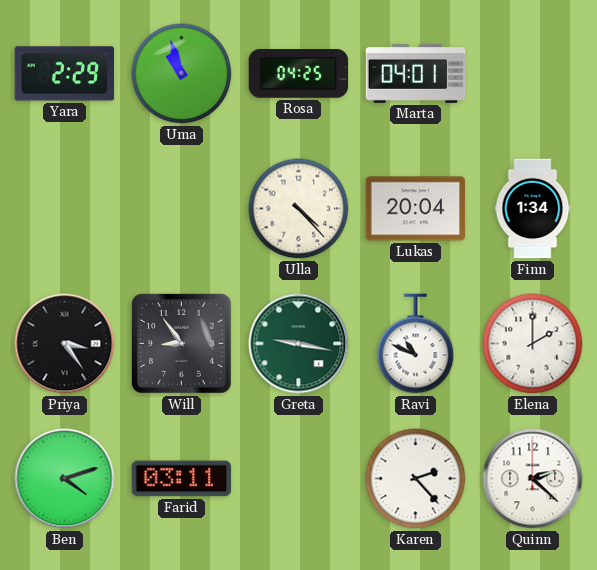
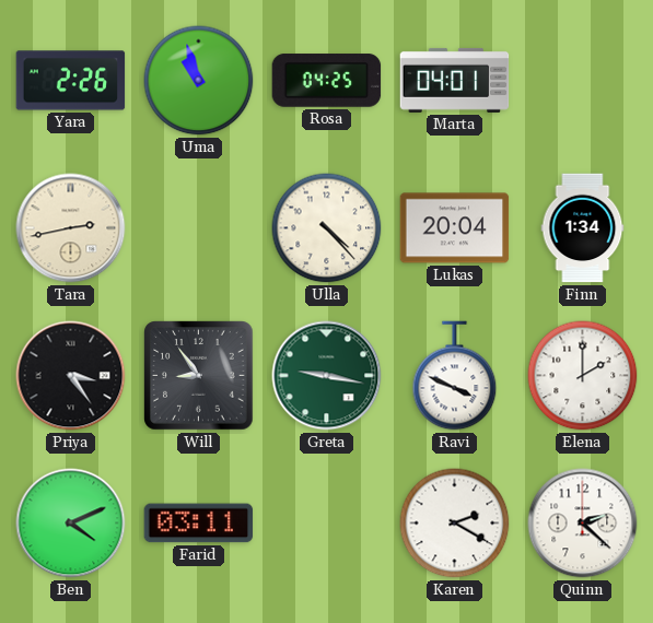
Yara: 2:29 -> 2:26 (71, 81)
Tara: none -> 2:43 (71, 228)
Ravi: 10:49 -> 3:49 (455, 376)
Ben: 4:12 -> 4:11 (71, 524)
Karen: 2:23 -> 2:20 (455, 524)
